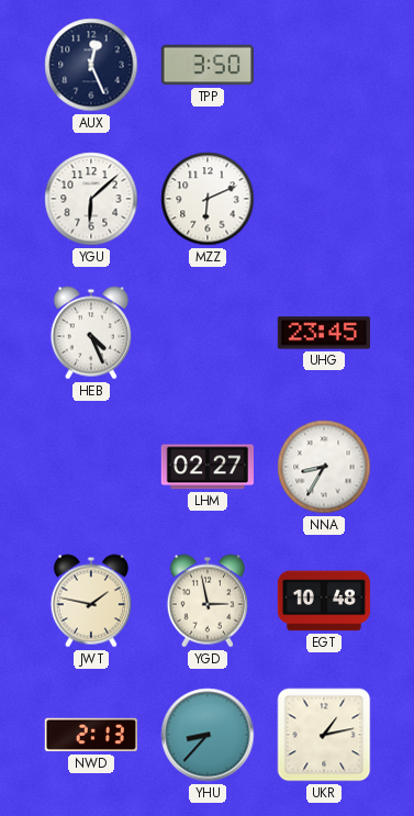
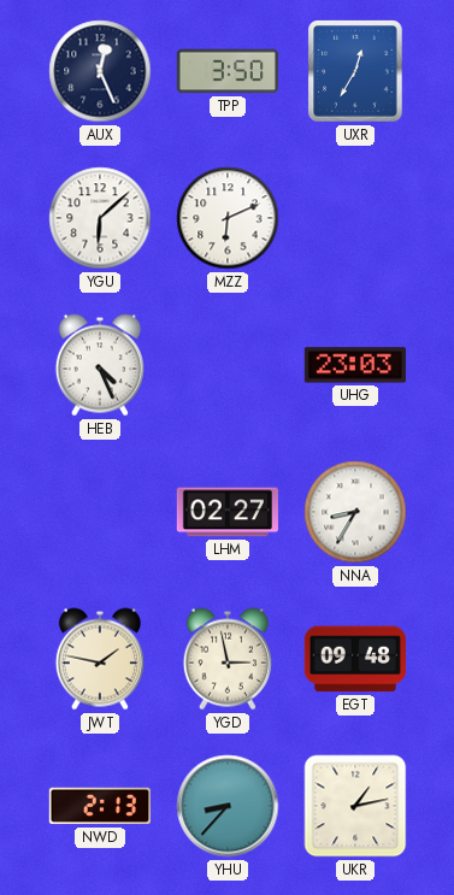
UXR: none -> 12:35 (355, 71)
UHG: 23:45 -> 23:03 (355, 365)
EGT: 10:48 -> 09:48 (354, 659)
